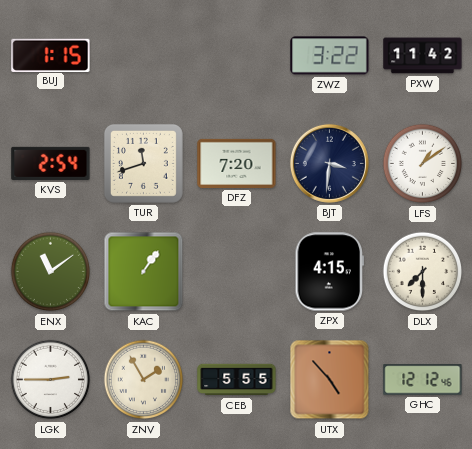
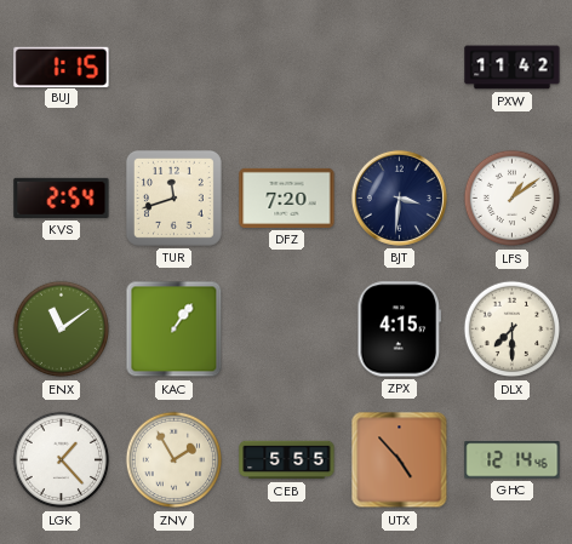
ZWZ: 3:22 -> none (330, 56)
LGK: 2:45 -> 1:23 (62, 460)
GHC: 12:12 -> 12:14 (513, 460)
